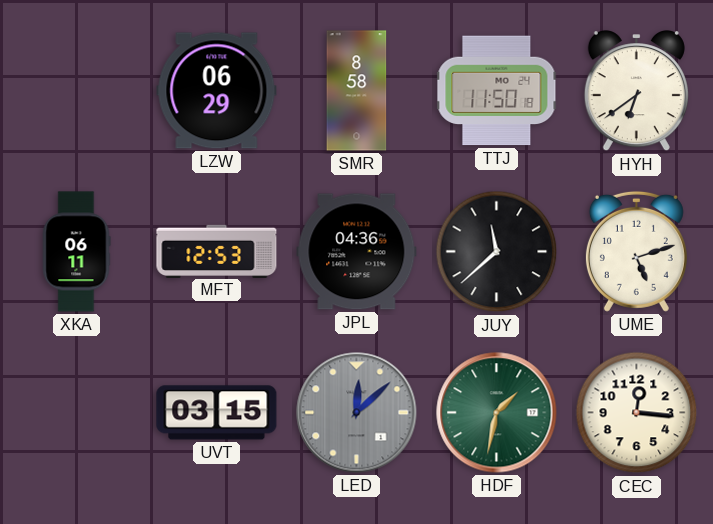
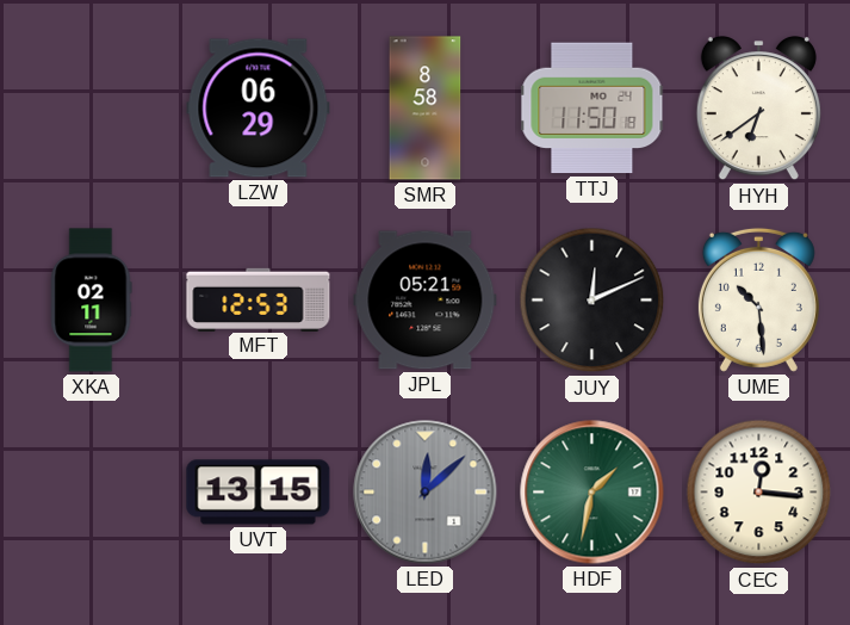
XKA: 06:11 -> 02:11 (91, 301)
JPL: 04:36 -> 05:21 (426, 301)
JUY: 11:38 -> 12:11 (592, 301)
UME: 5:12 -> 10:29 (758, 299)
UVT: 03:15 -> 13:15 (259, 493)
